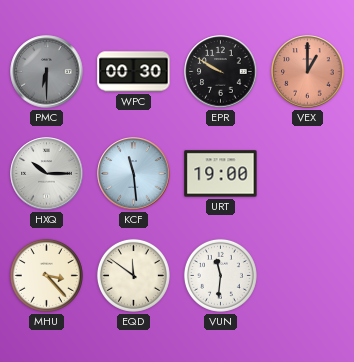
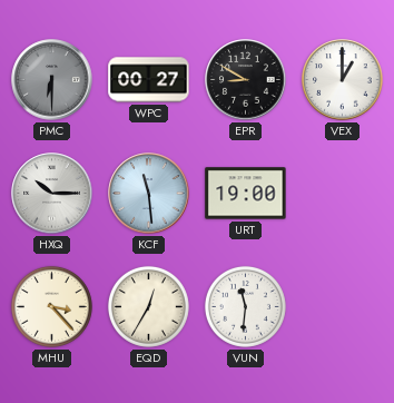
WPC: 00:30 -> 00:27 (149, 80)
EPR: 9:50 -> 8:50 (246, 80)
VEX dial: salmon -> white (343, 80)
EQD: 11:51 -> 12:35 (148, 306)
